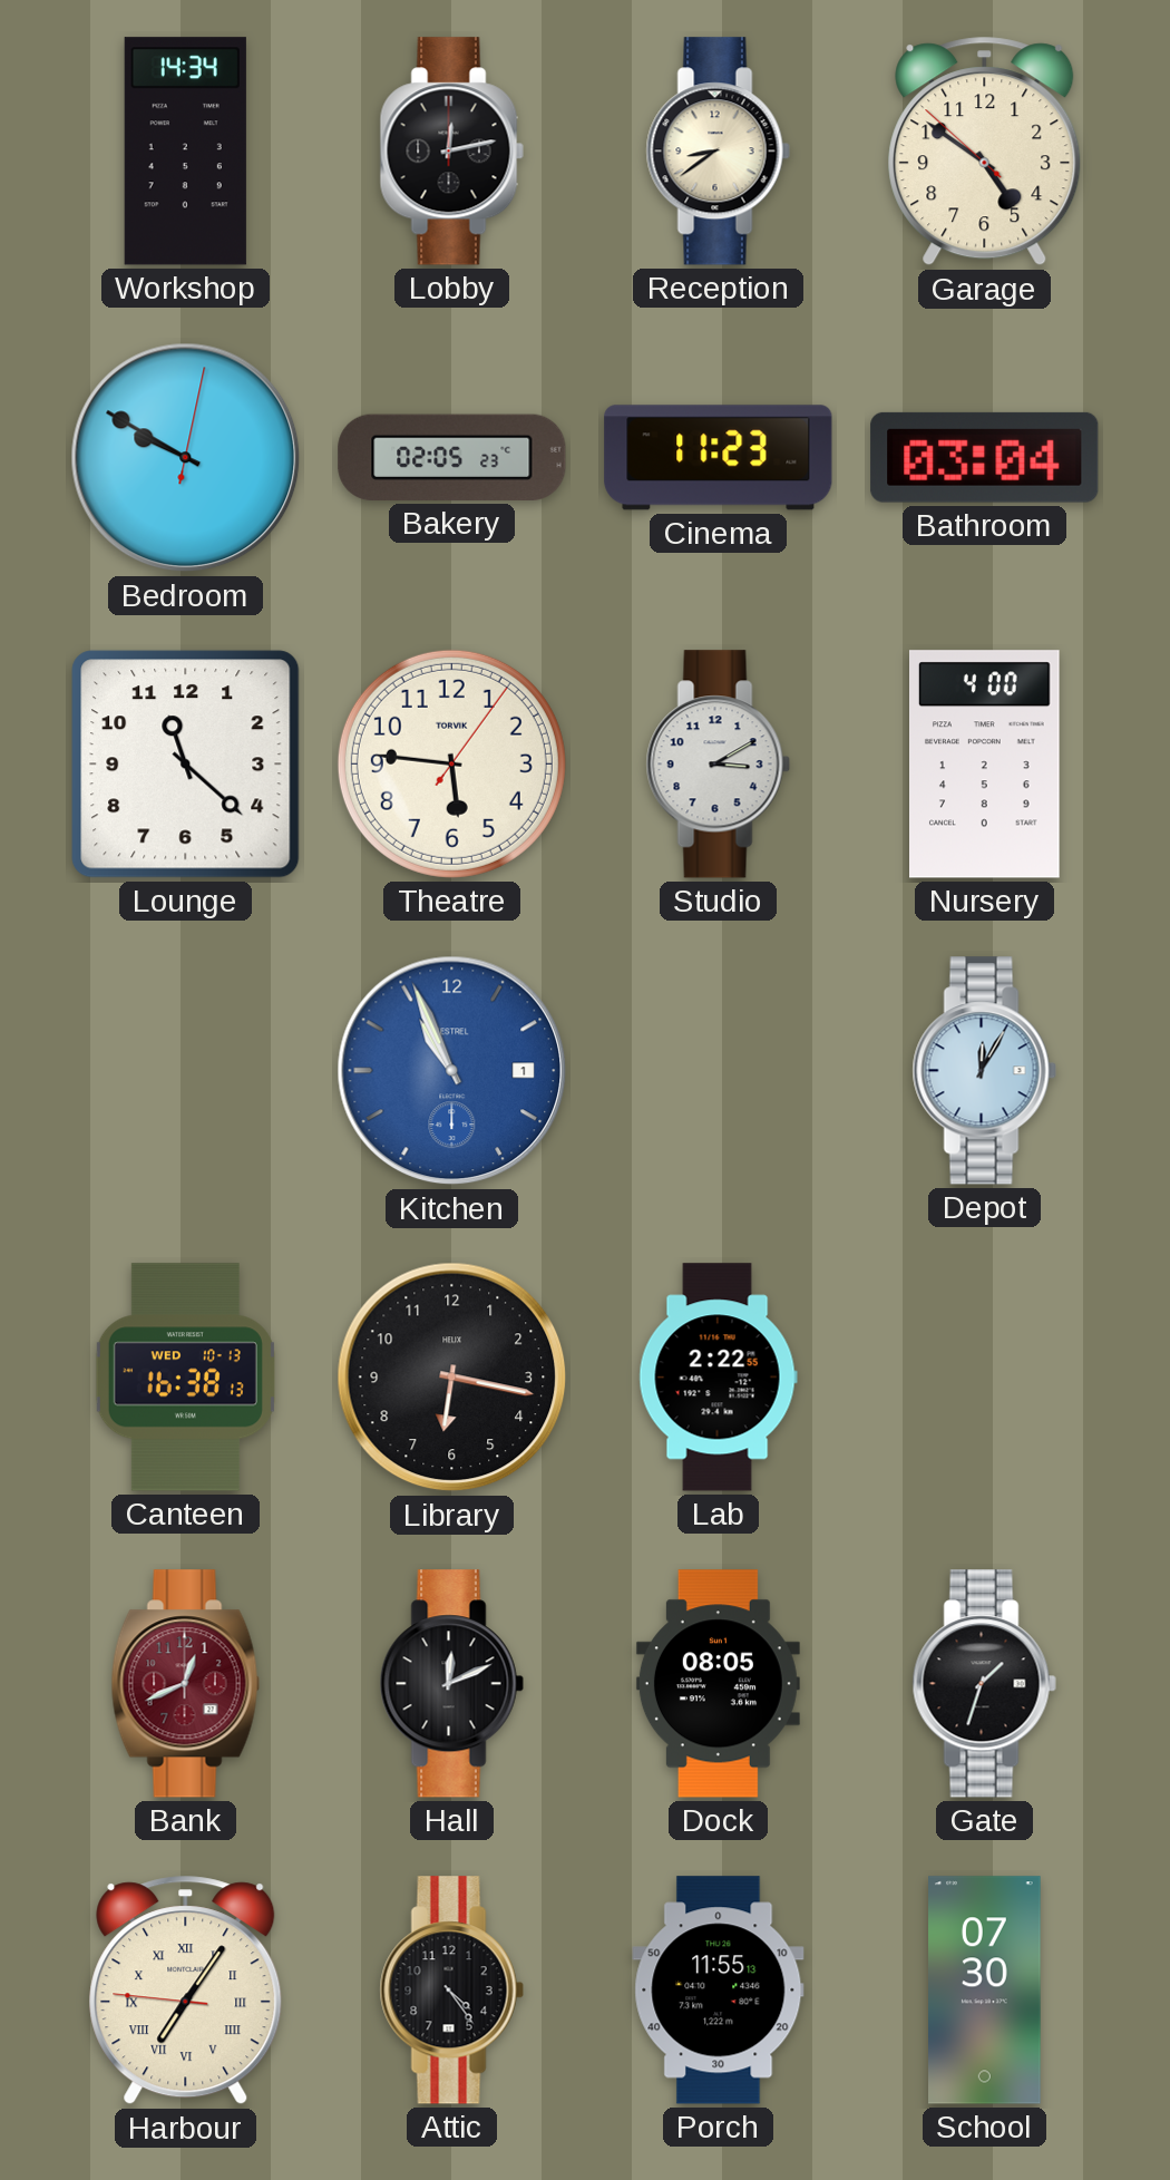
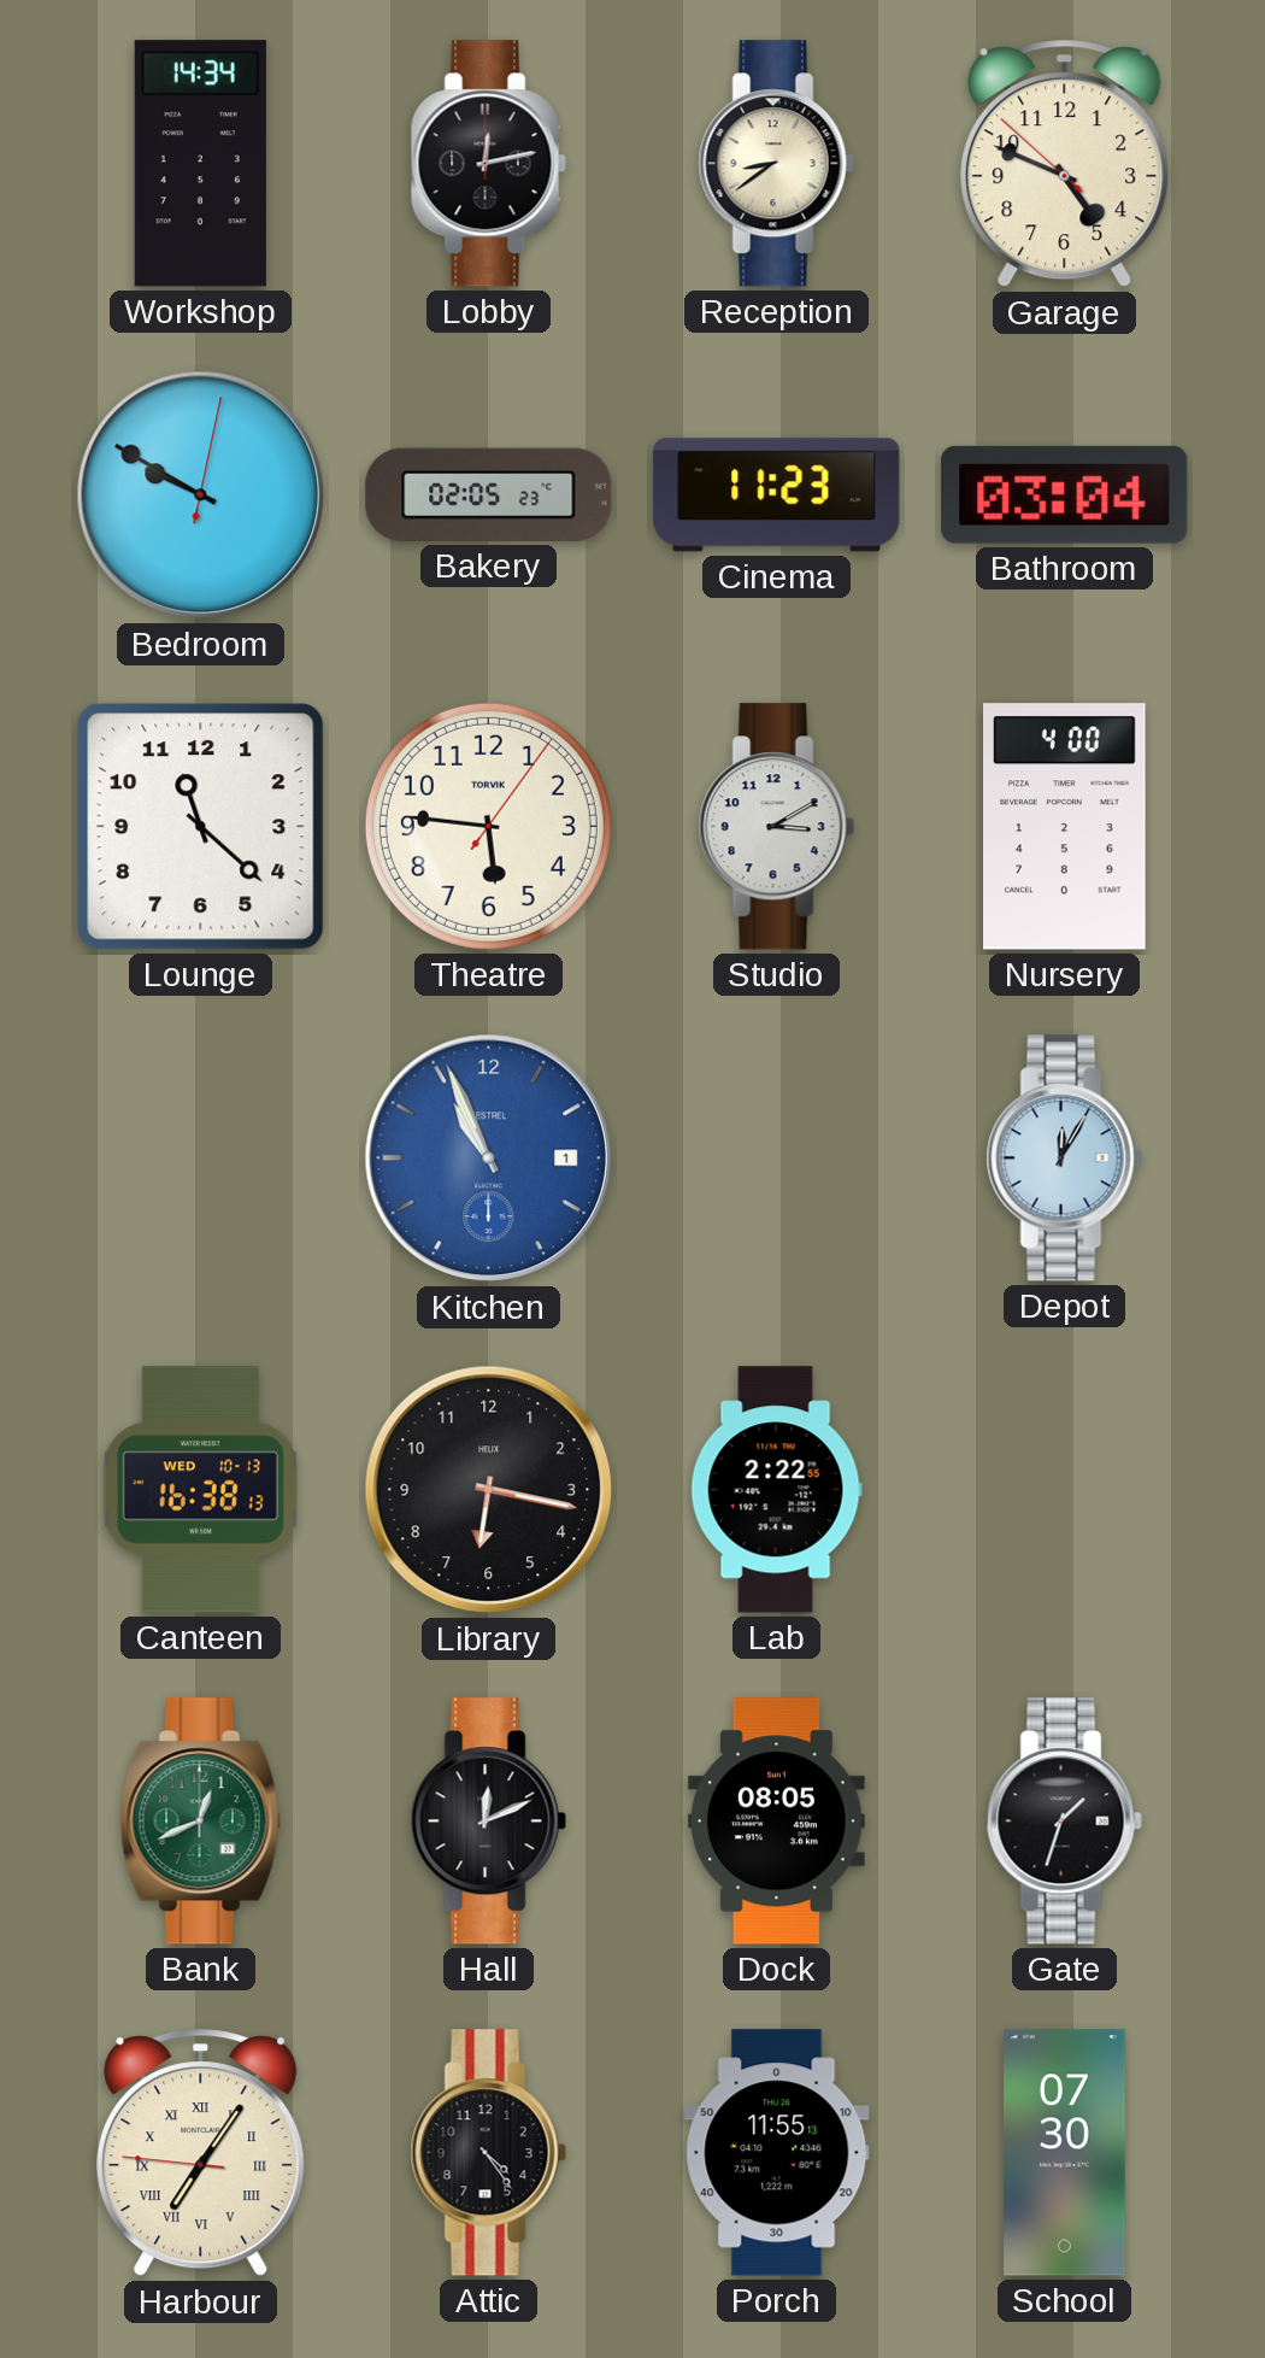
Garage: 4:50 -> 4:48 (1065, 164)
Bank dial: burgundy -> green (200, 1822)
